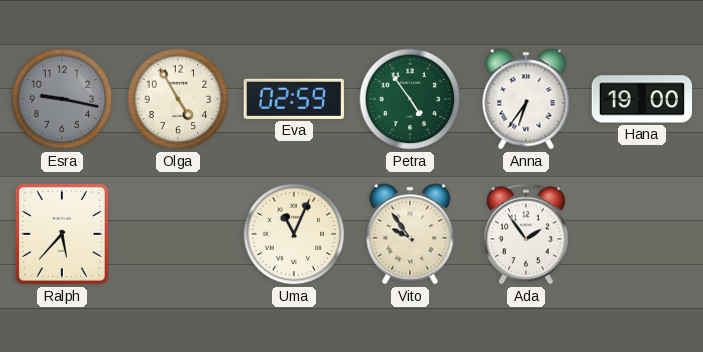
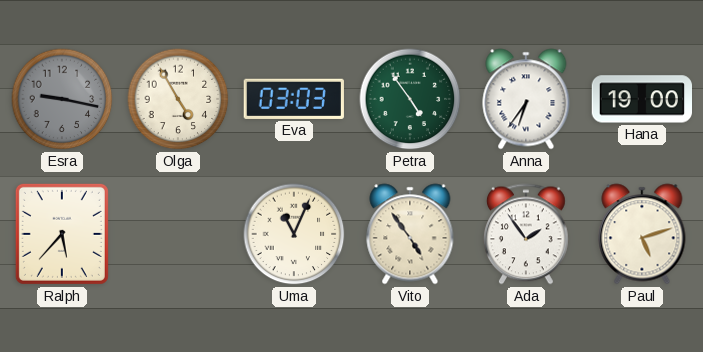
Eva: 02:59 -> 03:03 (294, 99)
Vito: 9:54 -> 4:54 (410, 234)
Paul: none -> 5:12 (642, 234)
